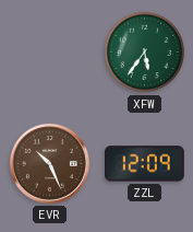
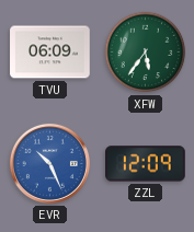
TVU: none -> 06:09 (50, 53)
EVR dial: brown -> blue (49, 163)
